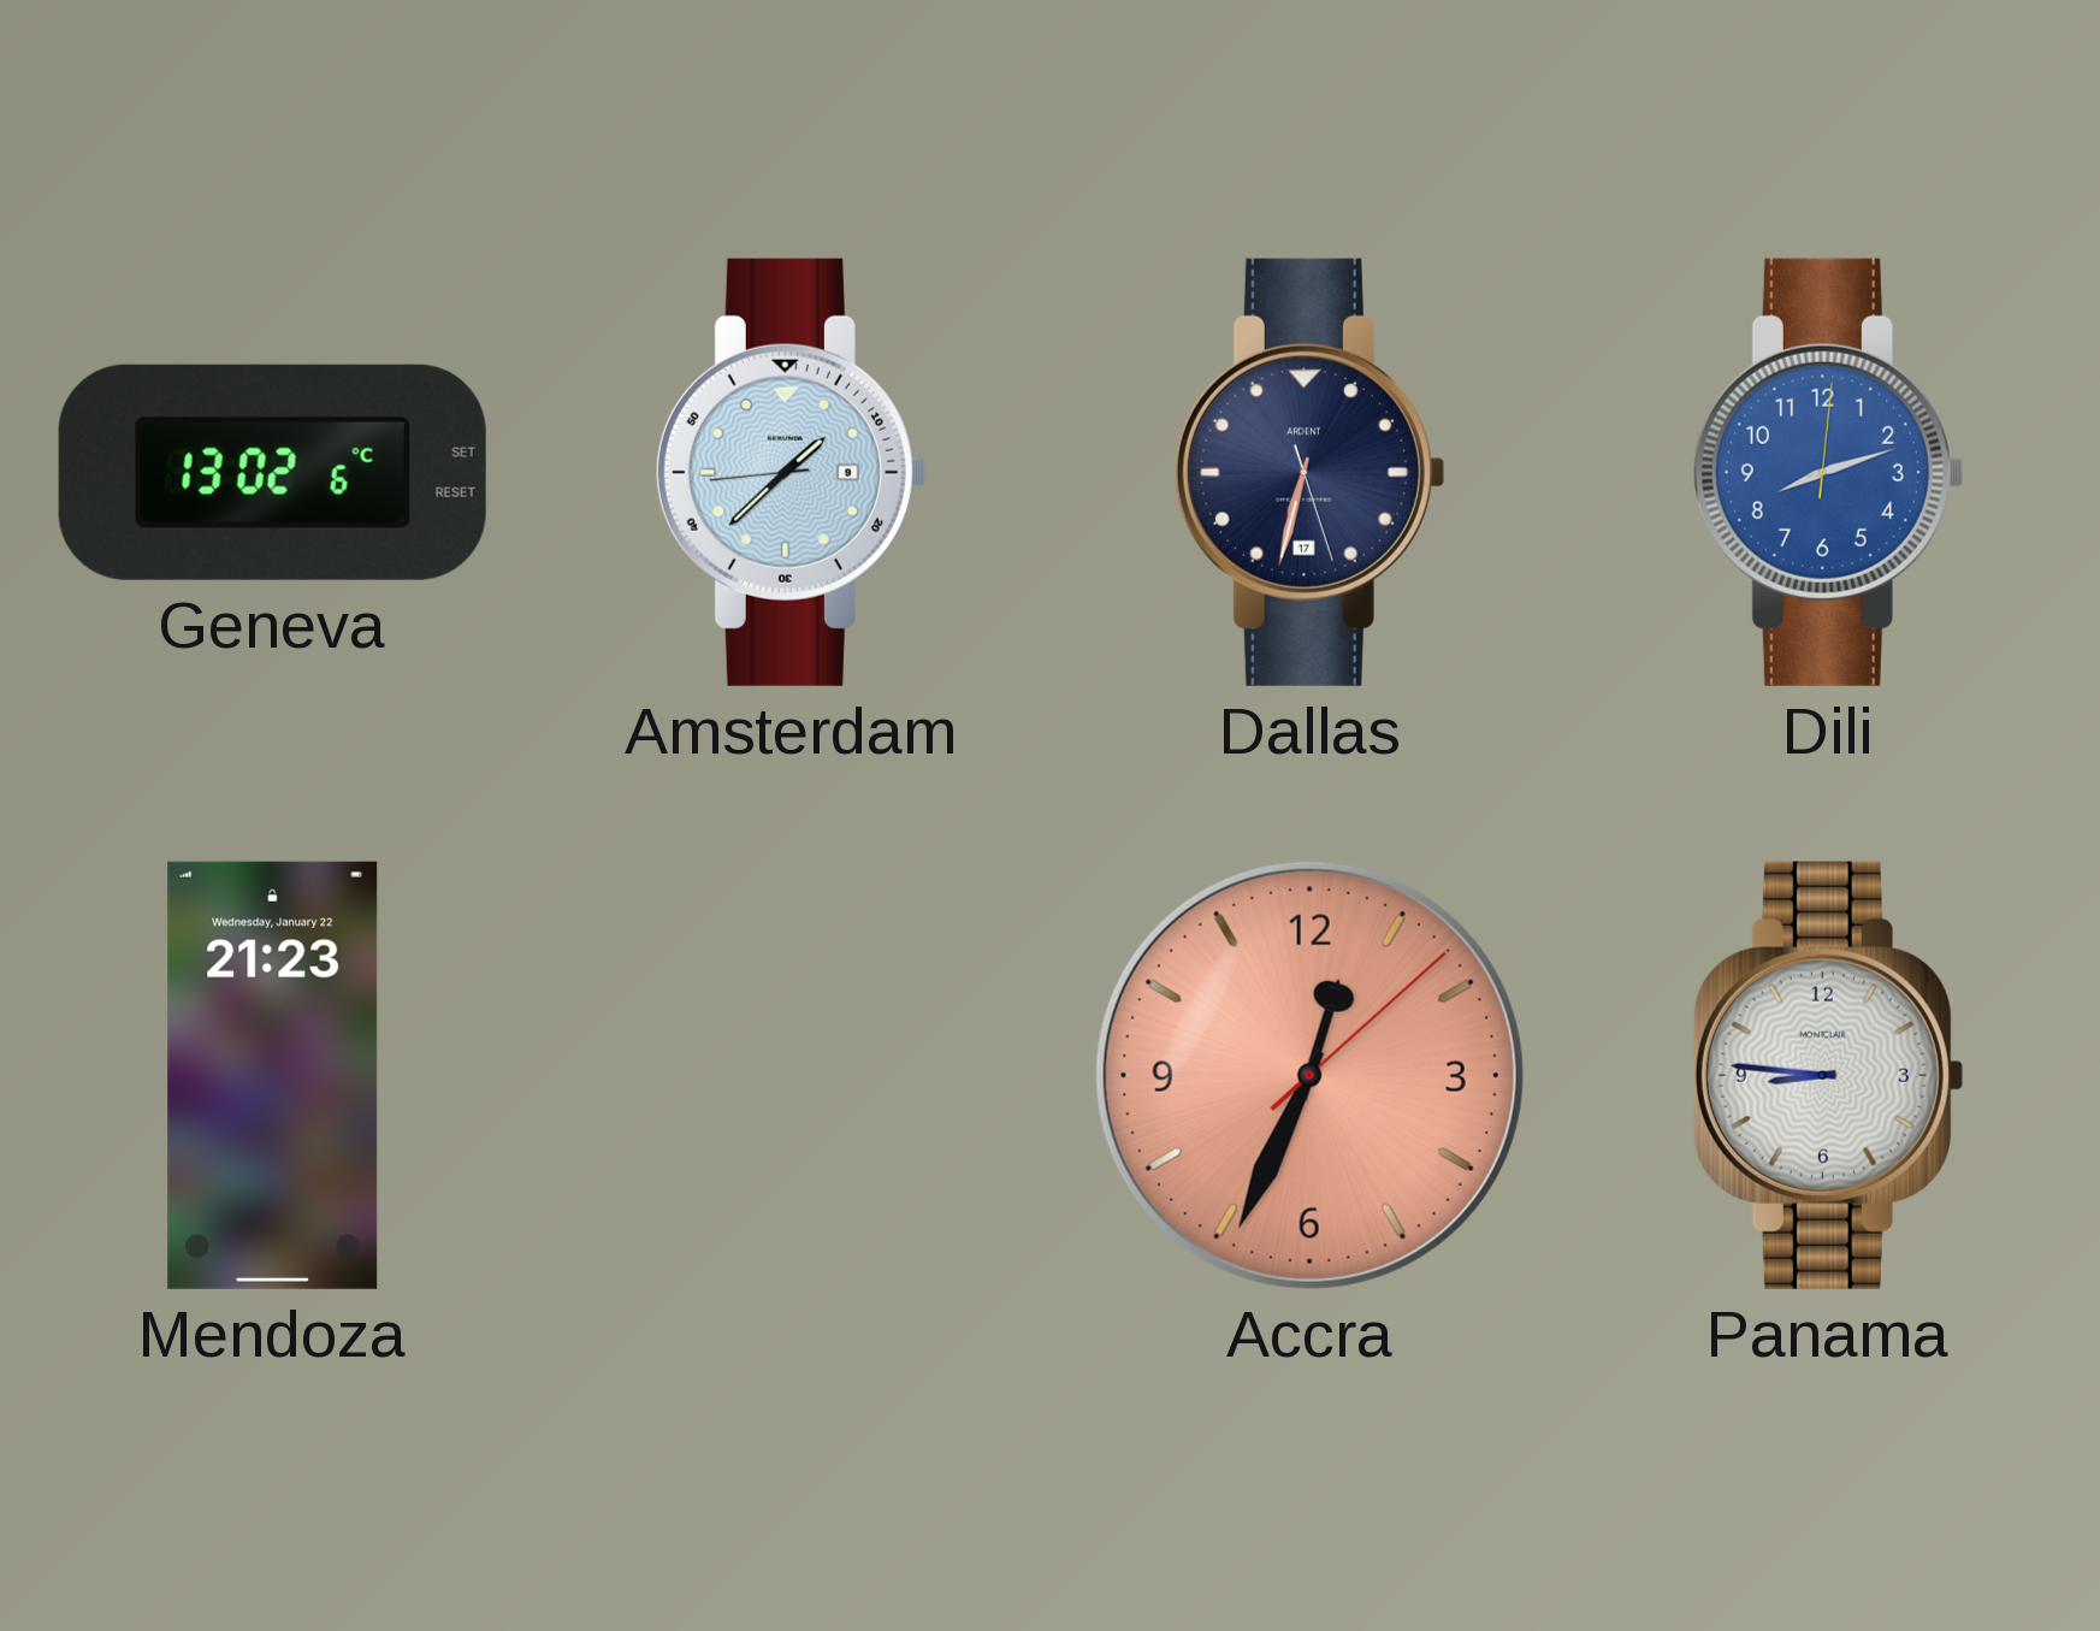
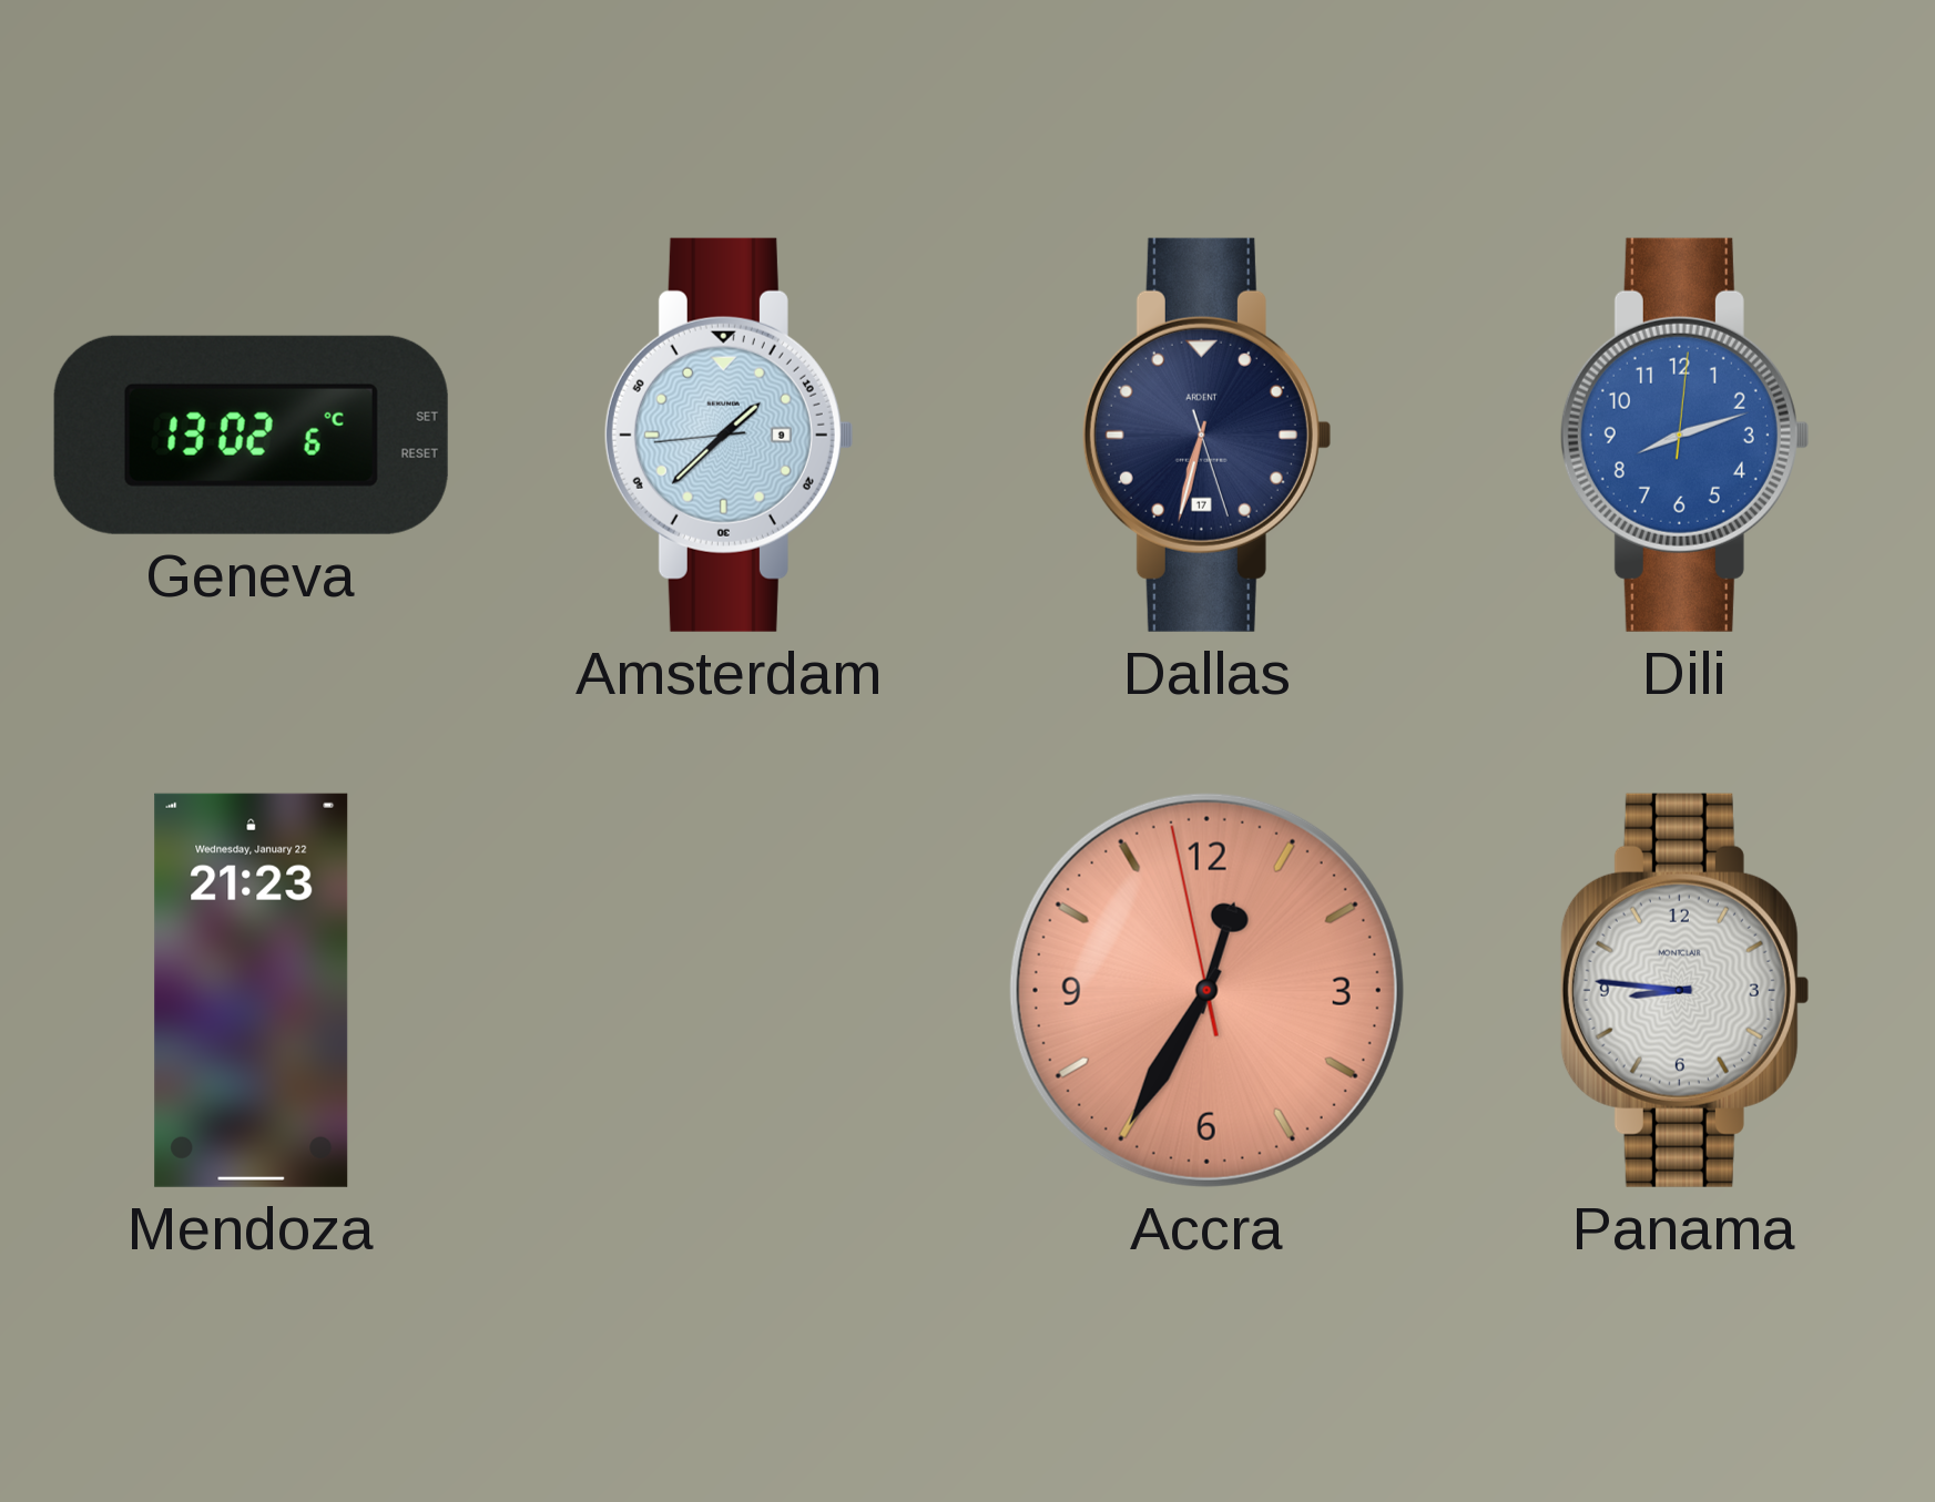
Accra: 12:34:08 -> 12:34:58 (1206, 990)
